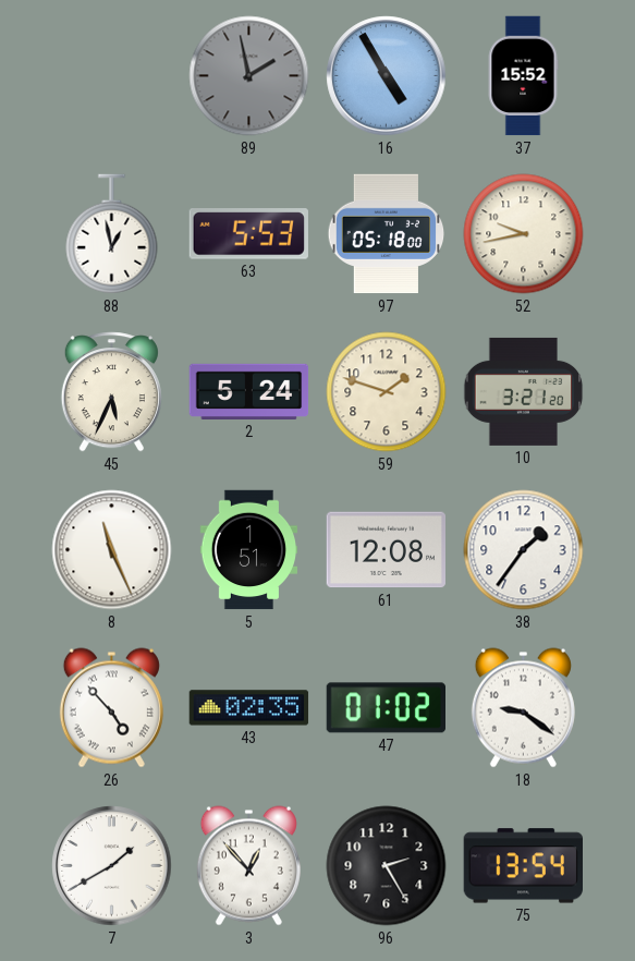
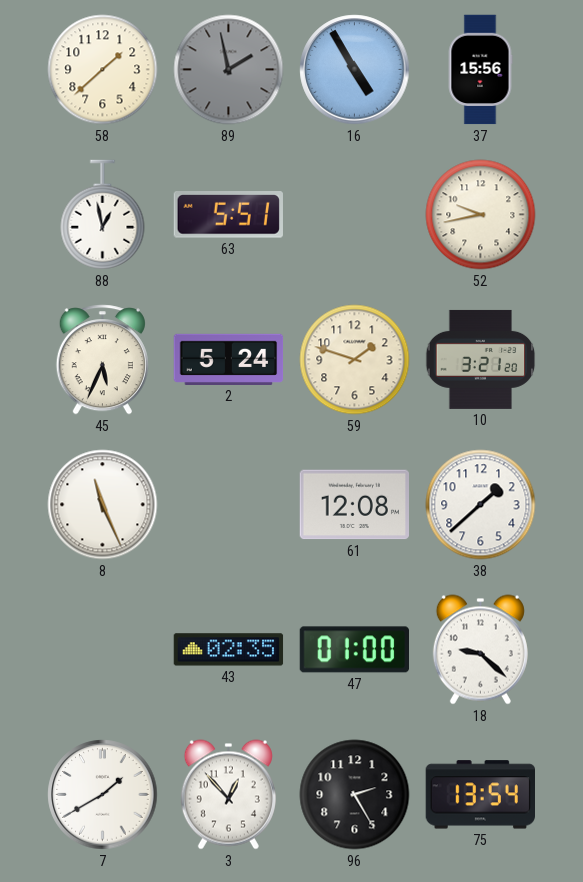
58: none -> 1:38 (103, 70)
37: 15:52 -> 15:56 (480, 70)
63: 5:53 -> 5:51 (228, 215)
97: 05:18 -> none (387, 234)
5: 1:51 -> none (248, 550)
38: 1:36 -> 1:38 (481, 505)
26: 4:53 -> none (111, 708)
47: 01:02 -> 01:00 (354, 650)
18: 9:21 -> 9:22 (480, 650)
